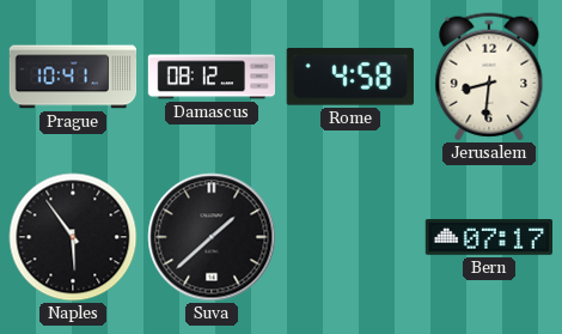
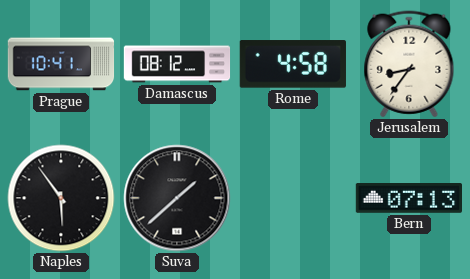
Jerusalem: 8:31 -> 8:36 (409, 64)
Bern: 07:17 -> 07:13 (409, 199)
